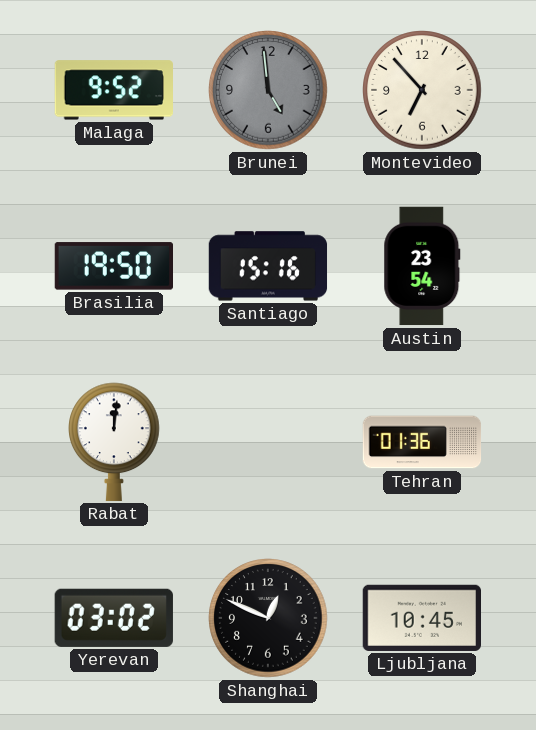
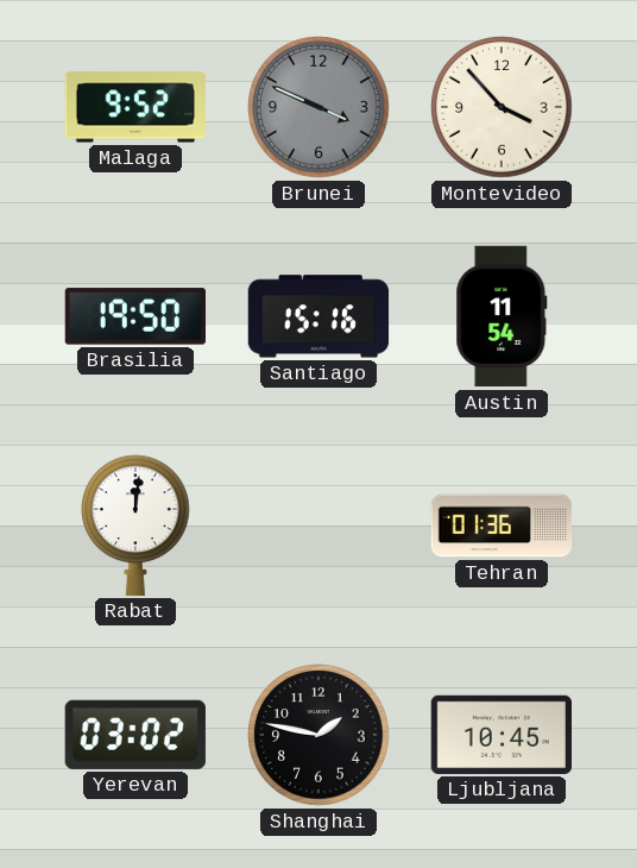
Brunei: 4:59 -> 3:49 (318, 107)
Montevideo: 6:53 -> 3:53 (502, 107)
Austin: 23:54 -> 11:54 (502, 316)
Shanghai: 12:49 -> 1:47 (318, 735)
